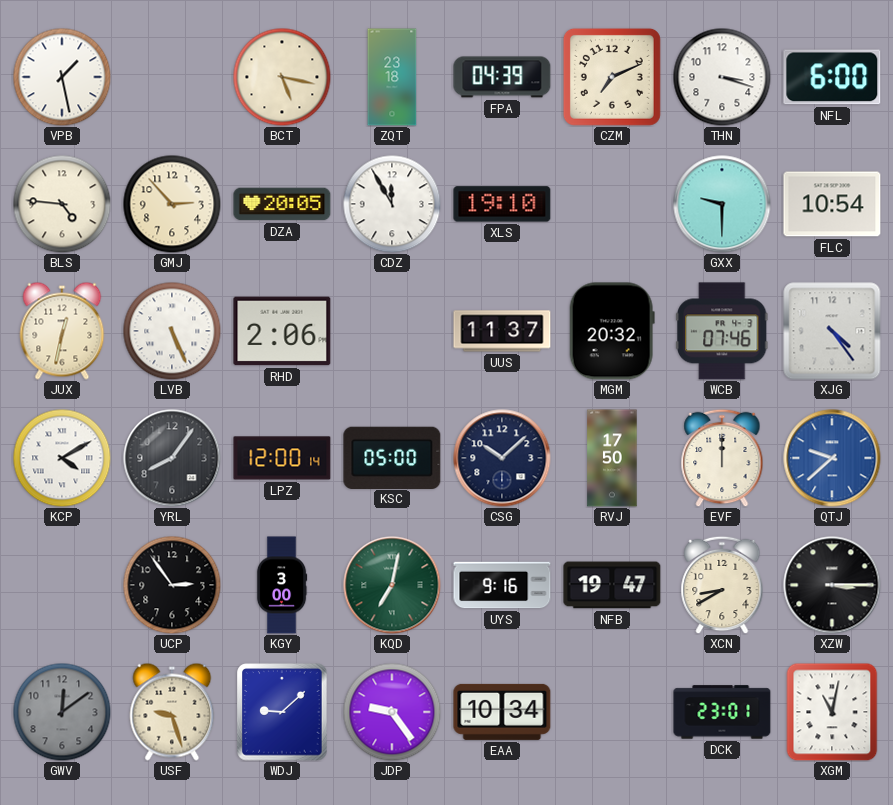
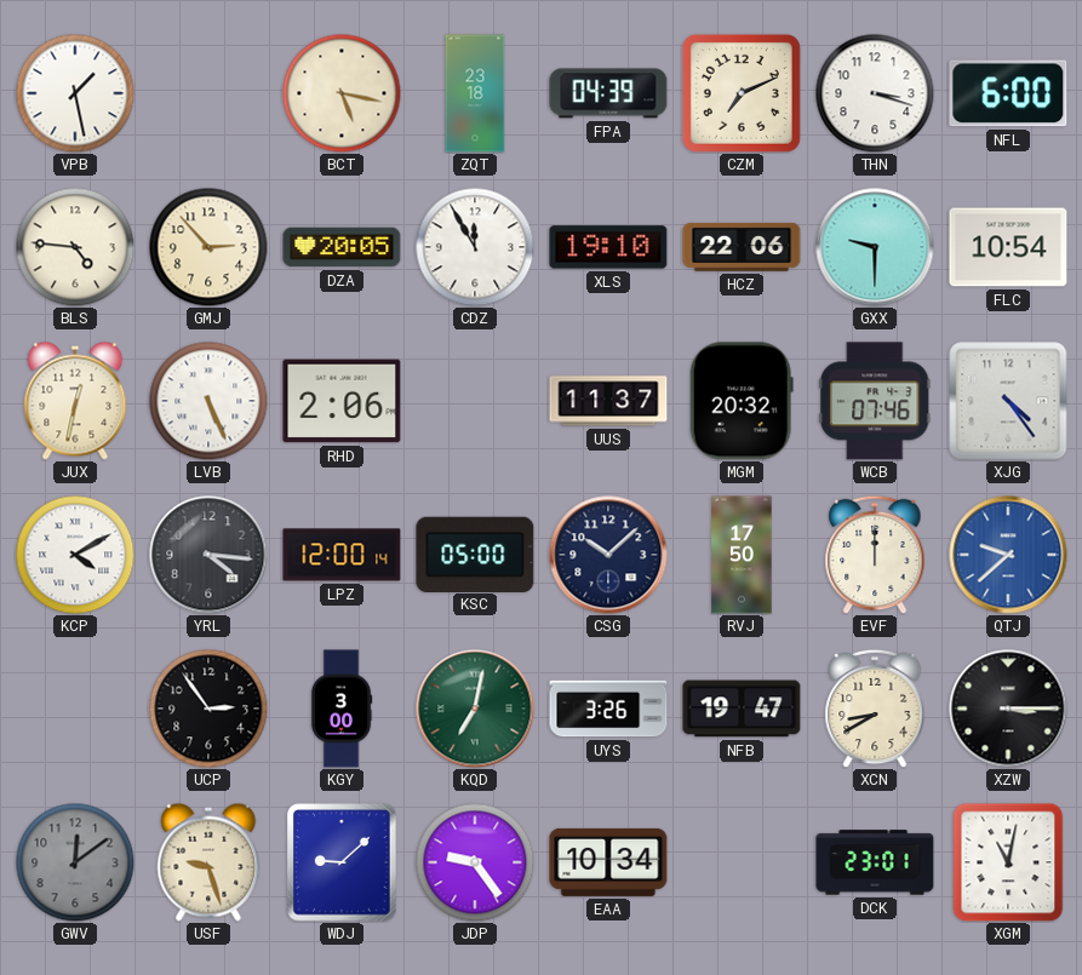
HCZ: none -> 22:06 (742, 247)
YRL: 8:06 -> 4:16 (208, 555)
UYS: 9:16 -> 3:26 (608, 709)
